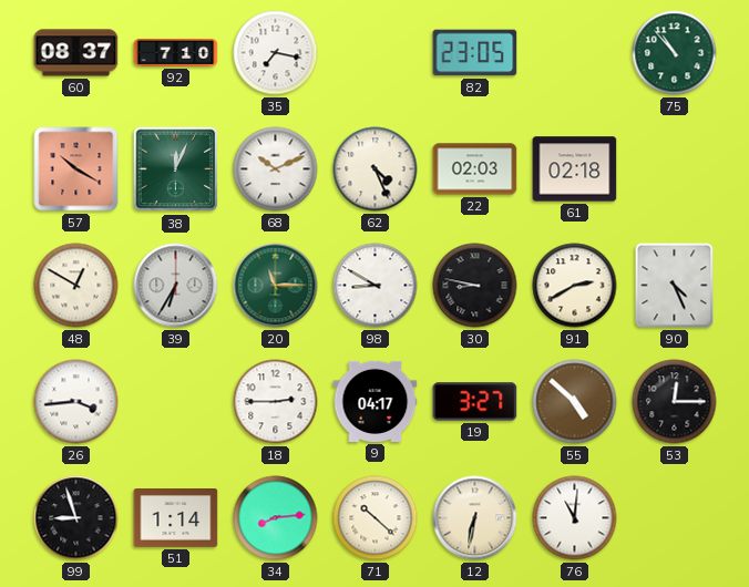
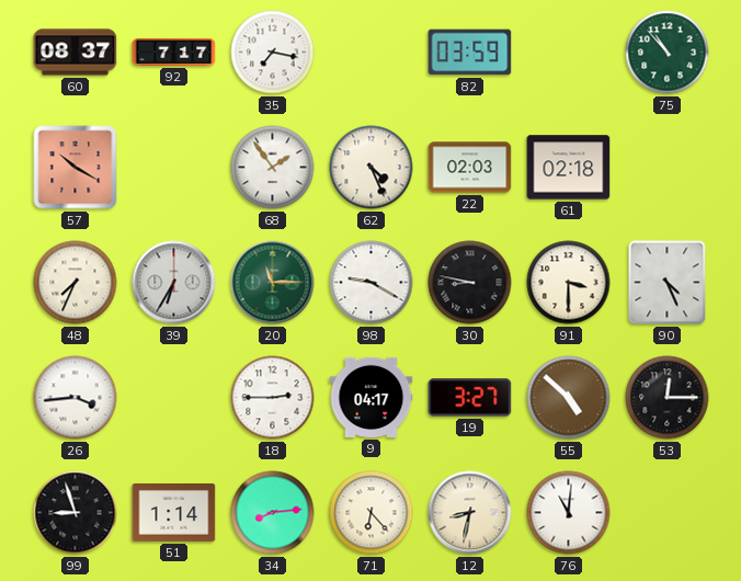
92: 7:10 -> 7:17 (174, 52)
82: 23:05 -> 03:59 (470, 53)
38: 12:04 -> none (176, 169)
68: 10:11 -> 1:54 (273, 168)
48: 12:50 -> 7:34 (76, 283)
98: 8:50 -> 9:20 (372, 283)
91: 2:40 -> 3:30 (569, 283)
71: 10:22 -> 6:23 (372, 513)
12: 6:32 -> 8:32 (470, 513)
